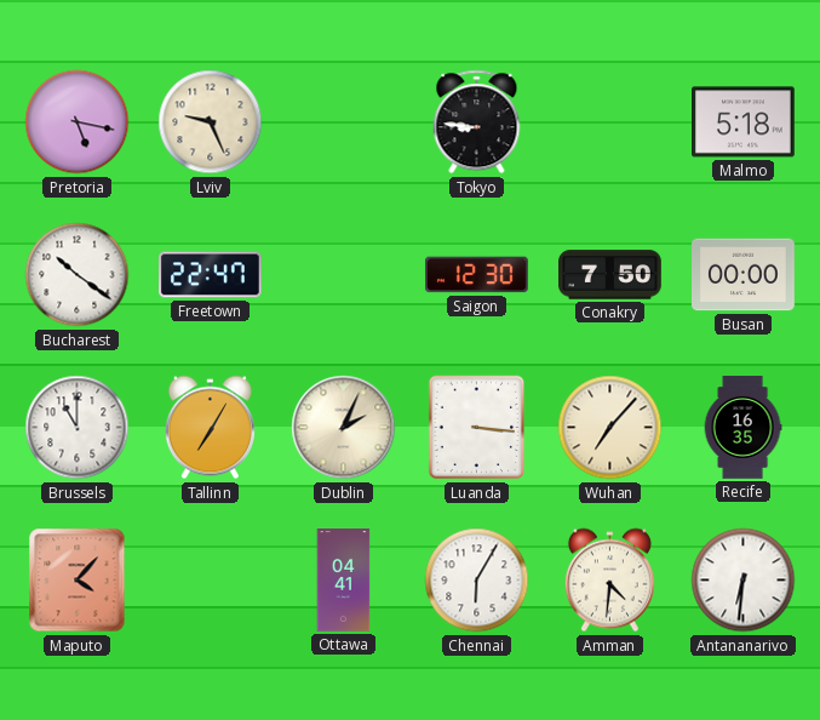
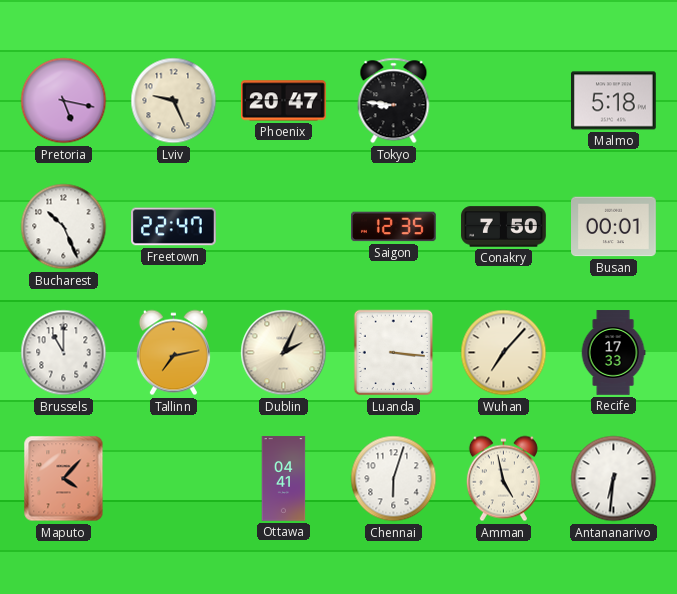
Phoenix: none -> 20:47 (284, 101)
Bucharest: 10:21 -> 10:26 (64, 227)
Saigon: 12:30 -> 12:35 (394, 227)
Busan: 00:00 -> 00:01 (614, 227)
Tallinn: 7:05 -> 7:13 (173, 353)
Recife: 16:35 -> 17:33 (613, 353)
Chennai: 6:05 -> 6:03 (394, 479)
Amman: 4:31 -> 4:58 (503, 479)
